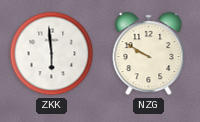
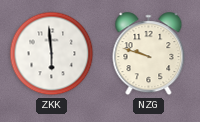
NZG: 9:50 -> 9:48 (149, 54)
